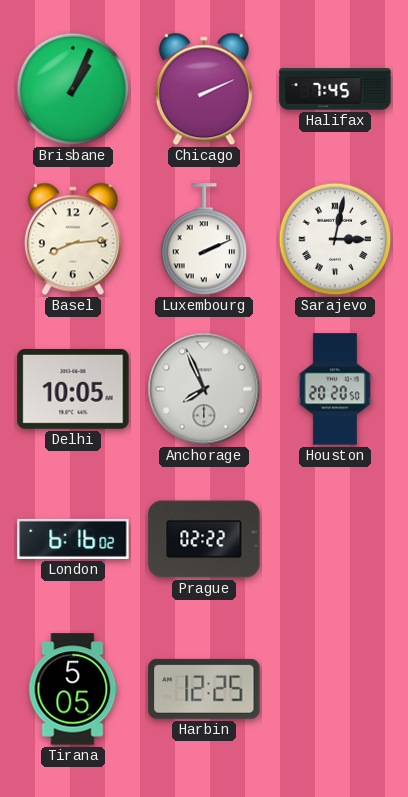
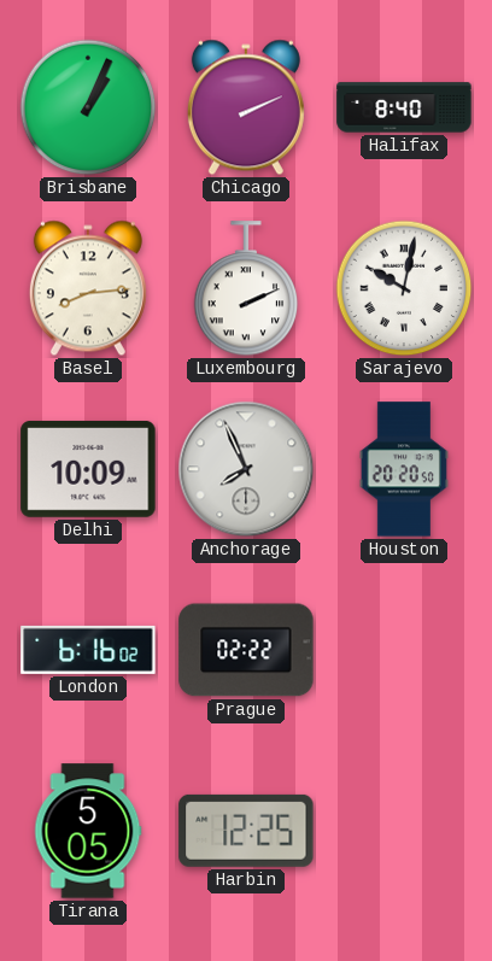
Halifax: 7:45 -> 8:40 (404, 107)
Sarajevo: 3:02 -> 10:02 (404, 288)
Delhi: 10:05 -> 10:09 (88, 469)
